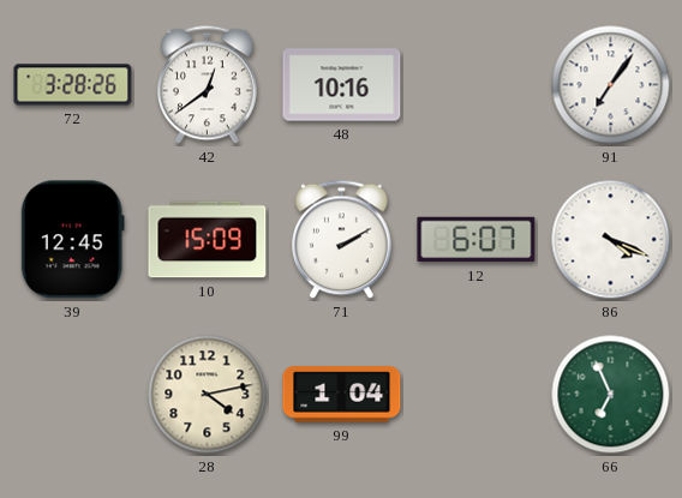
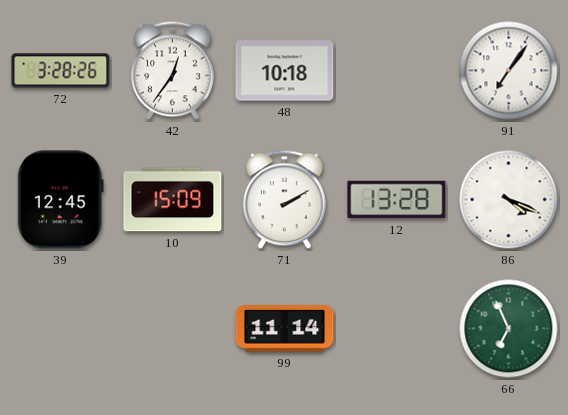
42: 12:39 -> 12:36 (173, 71)
48: 10:16 -> 10:18 (285, 71)
12: 6:07 -> 13:28 (397, 200)
28: 4:13 -> none (208, 395)
99: 1:04 -> 11:14 (285, 329)
